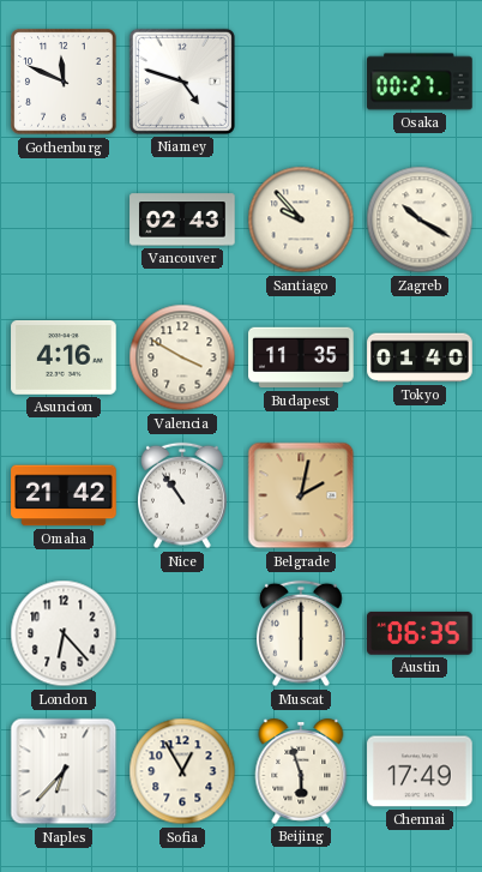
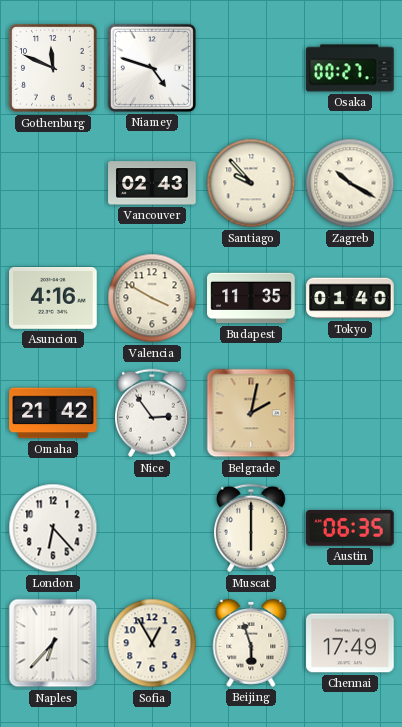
Nice: 10:54 -> 2:54 (153, 413)
